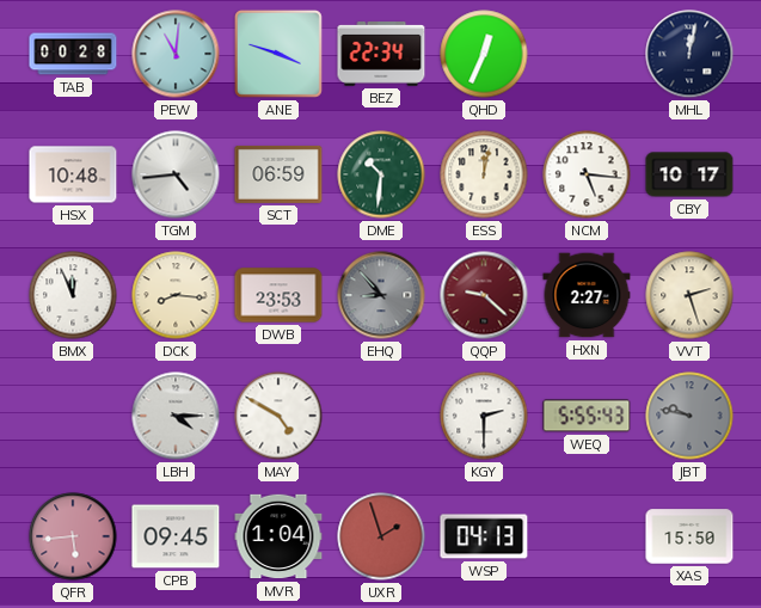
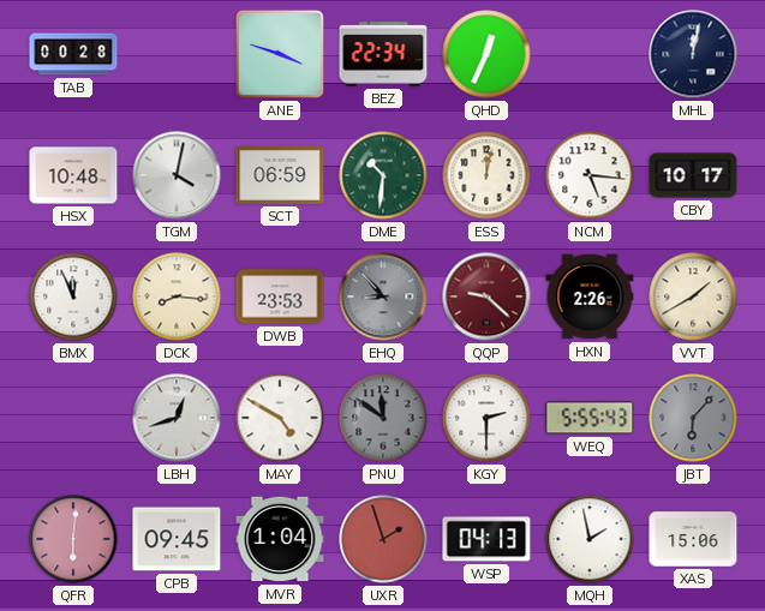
PEW: 11:01 -> none (176, 54)
TGM: 4:44 -> 4:02 (177, 175)
HXN: 2:27 -> 2:26 (590, 296)
VVT: 2:27 -> 1:40 (693, 296)
LBH: 4:15 -> 12:42 (177, 418)
PNU: none -> 11:51 (383, 418)
JBT: 9:47 -> 6:07 (693, 418)
QFR: 5:44 -> 6:01 (73, 539)
MQH: none -> 1:58 (590, 539)
XAS: 15:50 -> 15:06 (693, 539)
